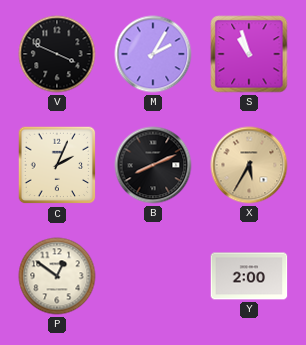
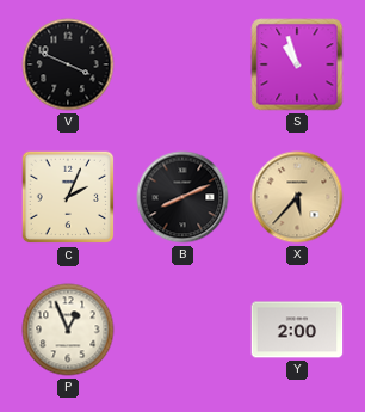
M: 2:05 -> none (153, 54)
X: 5:35 -> 5:37 (297, 197)
P: 12:51 -> 12:56 (68, 330)
